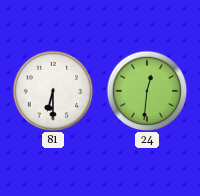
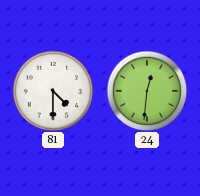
81: 6:30 -> 4:30 (53, 91)
